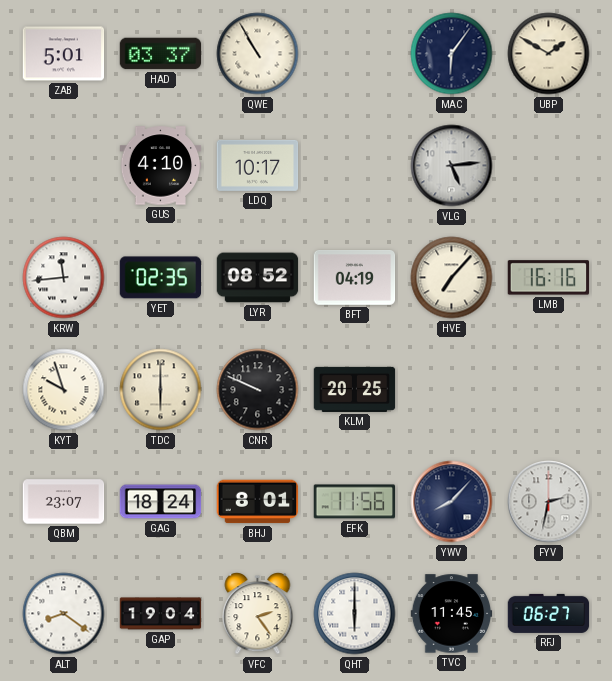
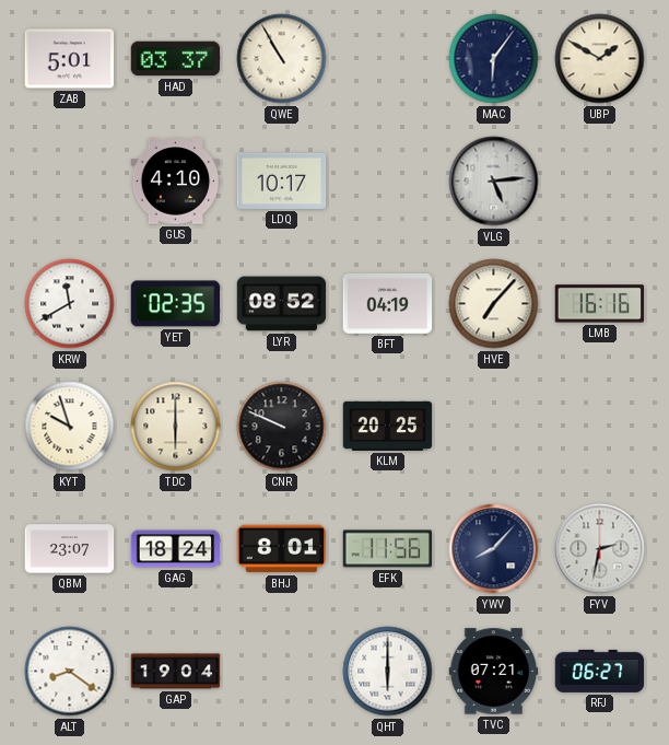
KRW: 11:44 -> 11:40 (70, 304)
VFC: 2:24 -> none (258, 614)
TVC: 11:45 -> 07:21 (494, 672)
